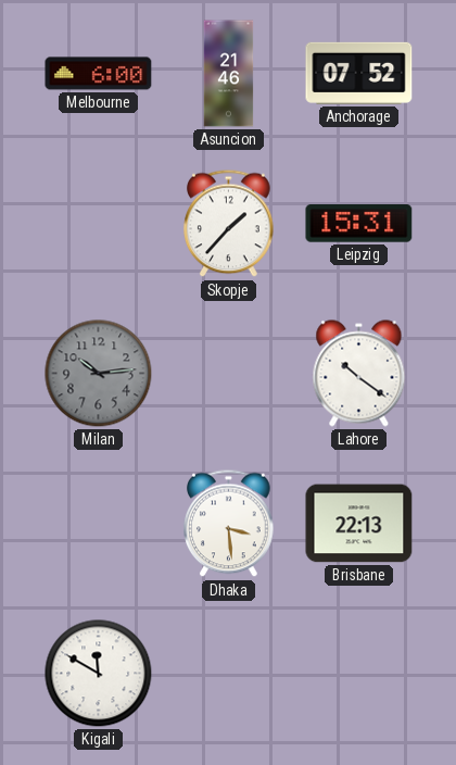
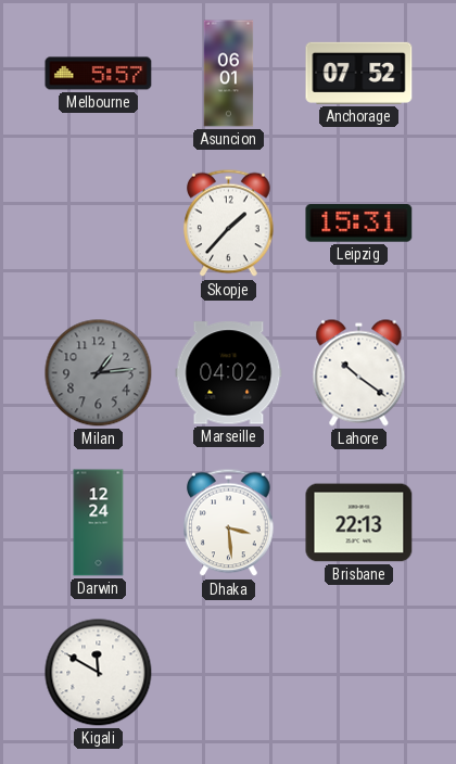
Melbourne: 6:00 -> 5:57 (99, 74)
Asuncion: 21:46 -> 06:01 (229, 74)
Milan: 10:14 -> 1:14 (99, 373)
Marseille: none -> 04:02 (229, 373)
Darwin: none -> 12:24 (99, 523)
